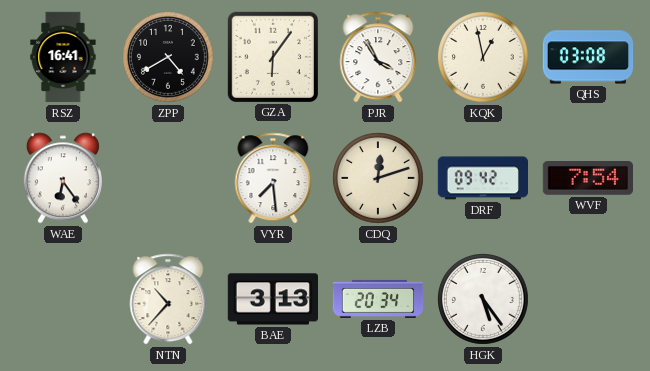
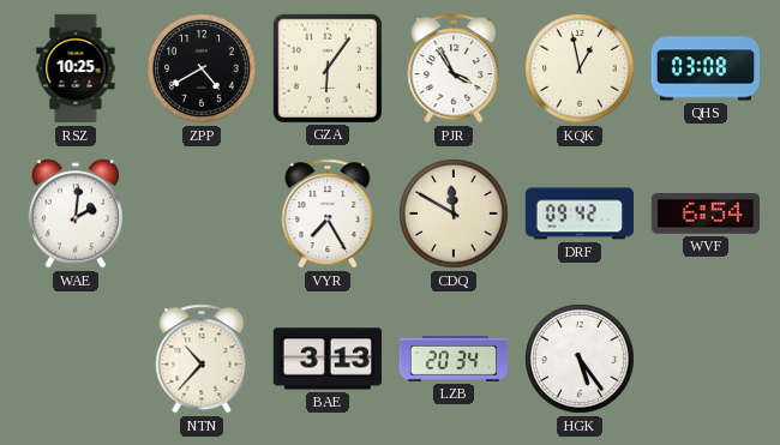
RSZ: 16:41 -> 10:25 (76, 68)
WAE: 6:24 -> 2:01 (76, 214)
VYR: 7:29 -> 7:25 (328, 214)
CDQ: 12:12 -> 11:50 (455, 215)
WVF: 7:54 -> 6:54 (704, 215)
